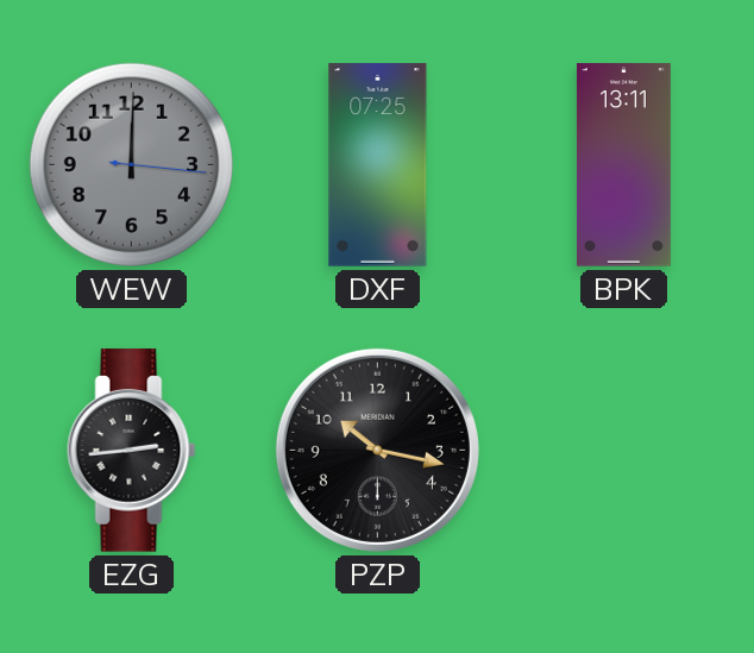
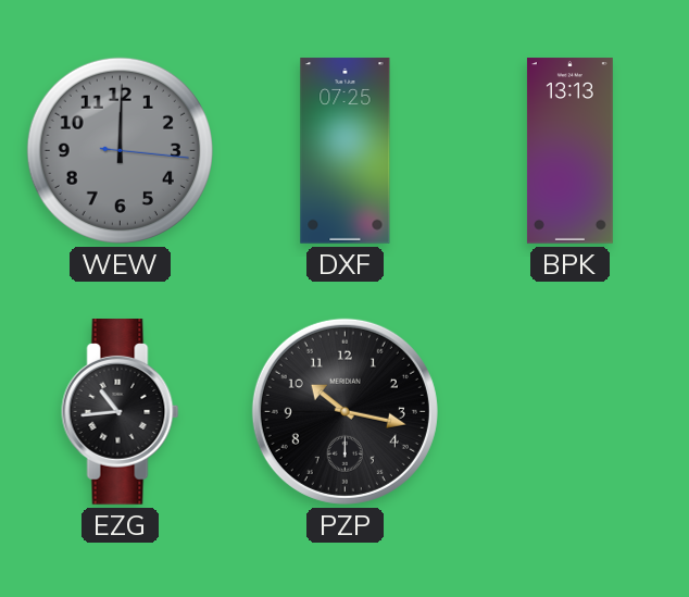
BPK: 13:11 -> 13:13 (569, 151)
EZG: 2:44 -> 10:44 (121, 412)
